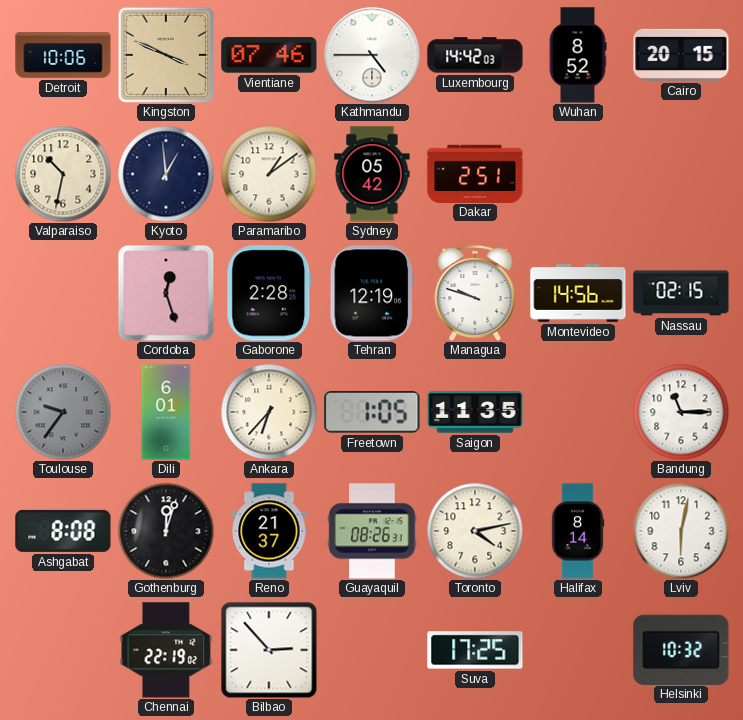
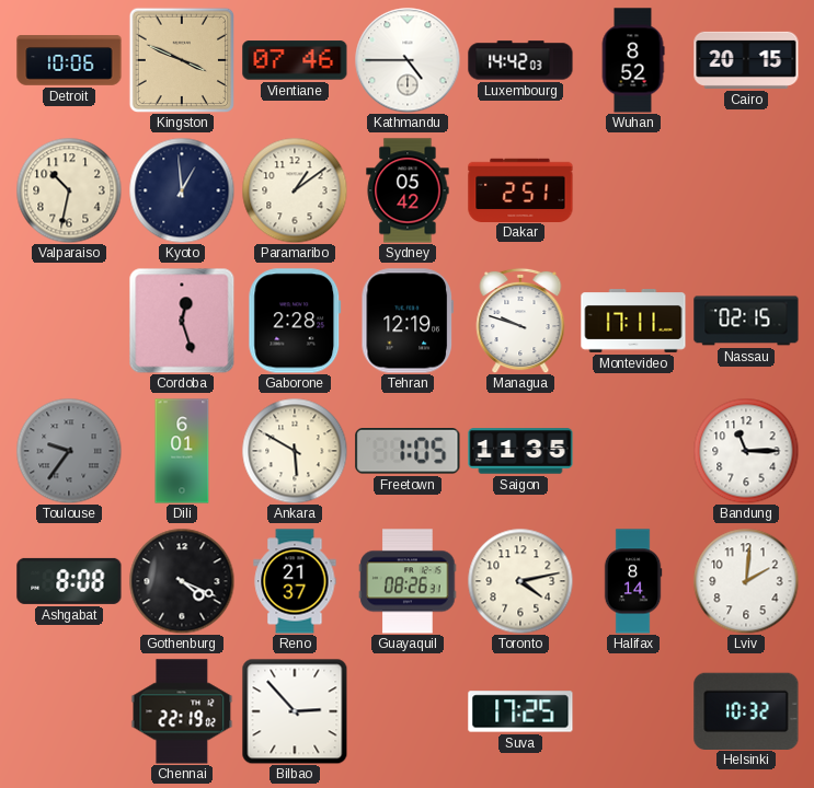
Montevideo: 14:56 -> 17:11 (633, 322)
Ankara: 6:37 -> 5:50 (295, 451)
Gothenburg: 12:03 -> 4:19 (182, 581)
Lviv: 6:02 -> 2:01 (746, 581)
